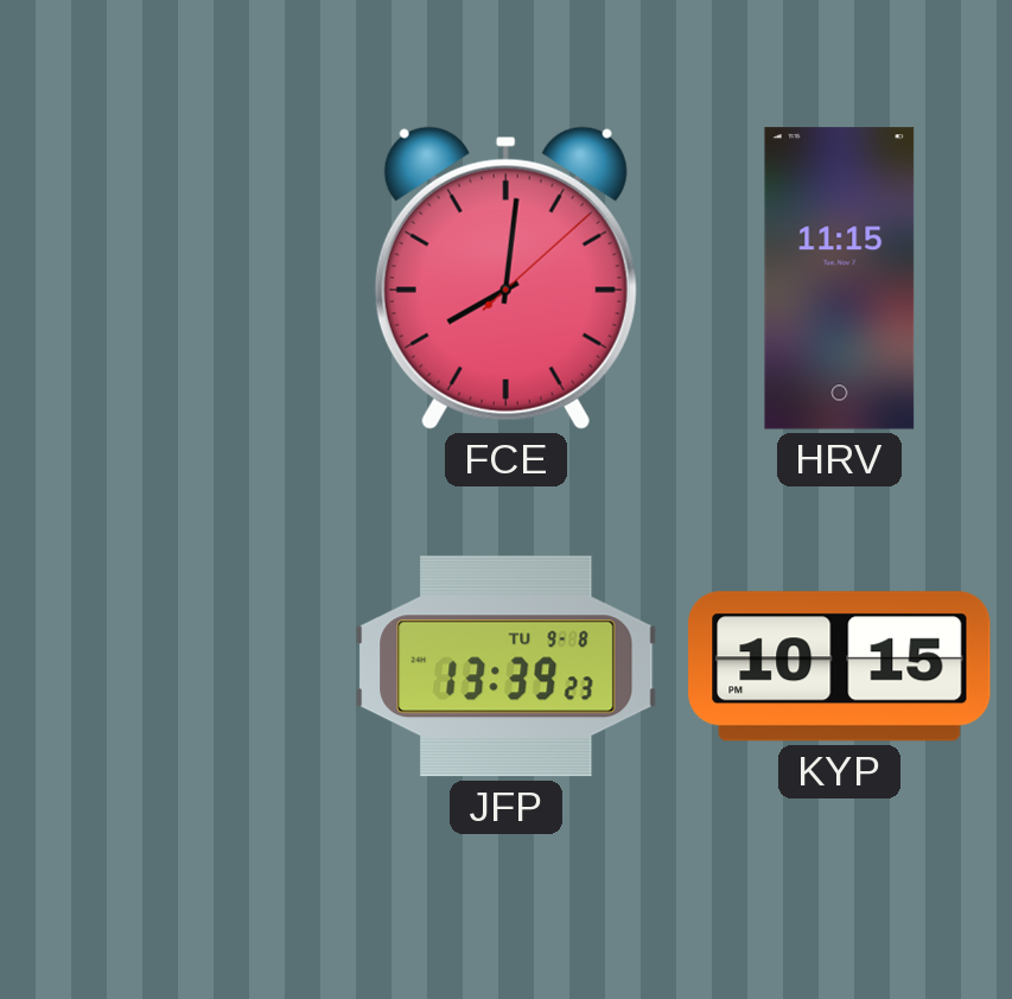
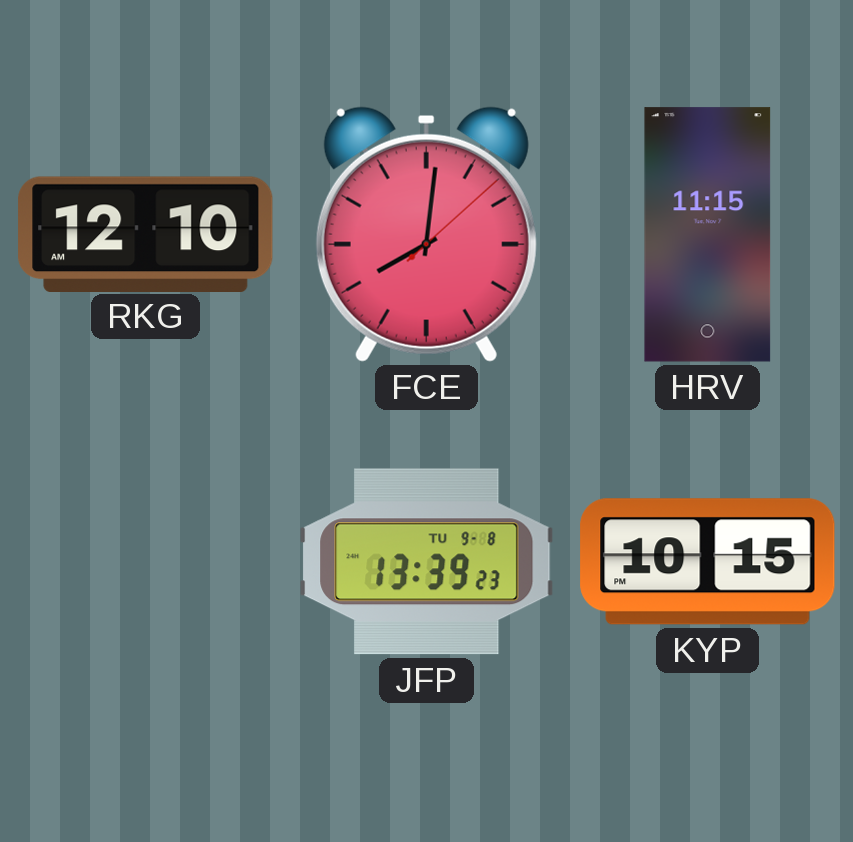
RKG: none -> 12:10 (146, 234)
